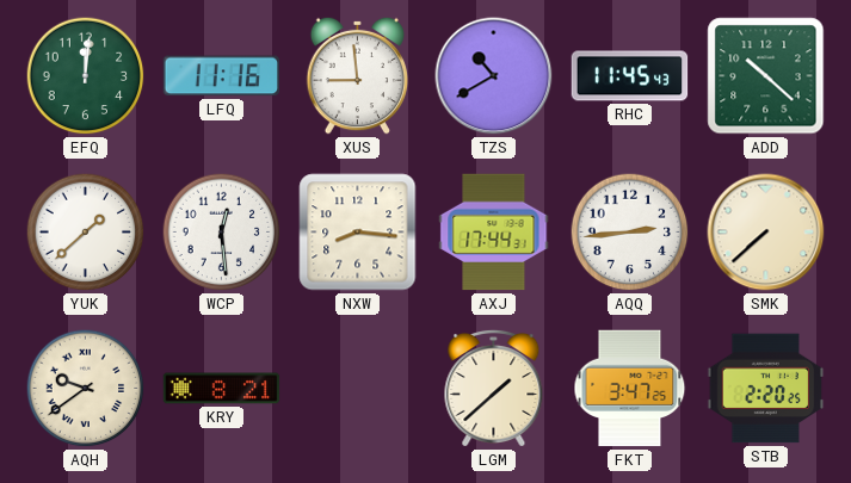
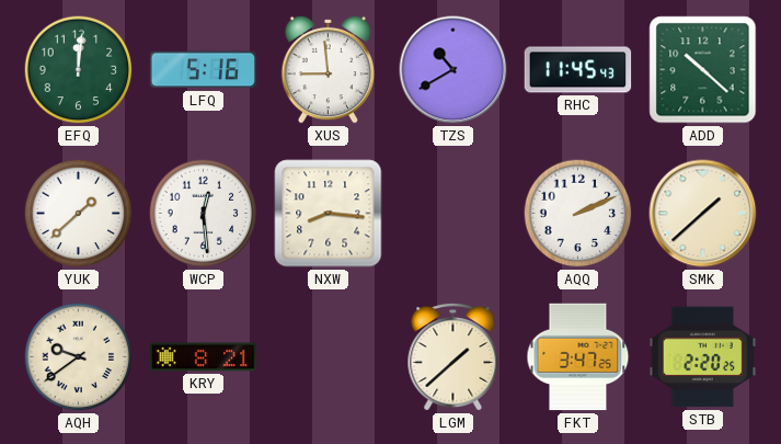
LFQ: 11:16 -> 5:16 (204, 70)
AXJ: 17:44 -> none (494, 233)
AQQ: 2:44 -> 2:11 (578, 214)
SMK: 7:38 -> 1:38 (703, 214)
